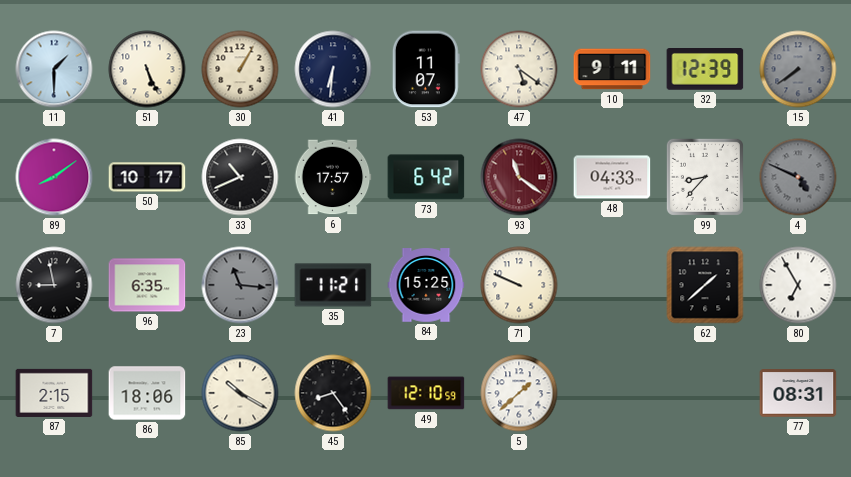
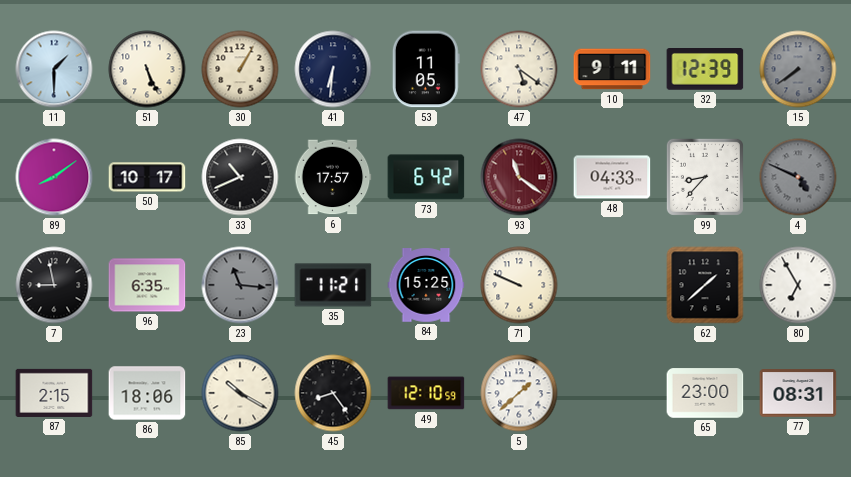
53: 11:07 -> 11:05 (426, 69)
65: none -> 23:00 (705, 393)
